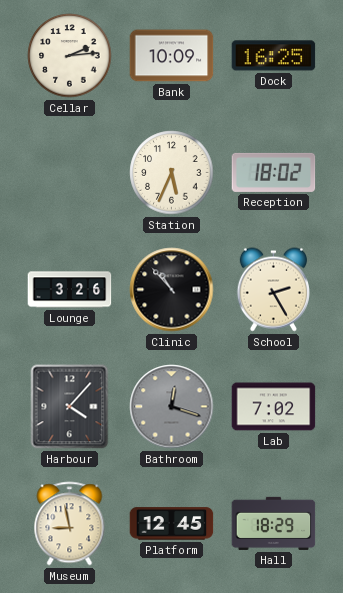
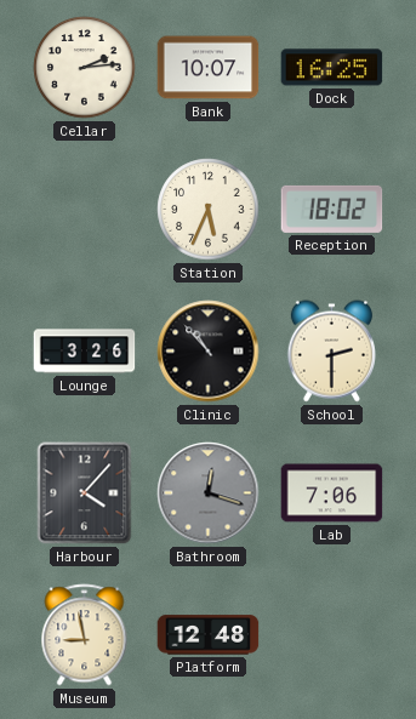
Bank: 10:09 -> 10:07 (209, 68)
School: 2:25 -> 2:30 (331, 352)
Lab: 7:02 -> 7:06 (332, 493)
Platform: 12:45 -> 12:48 (209, 635)
Hall: 18:29 -> none (274, 523)
